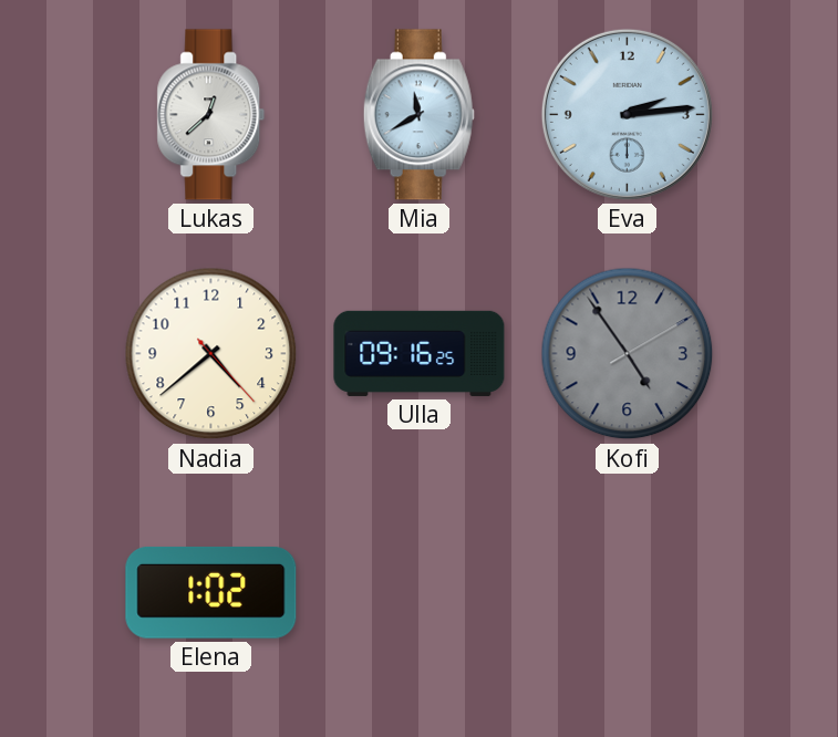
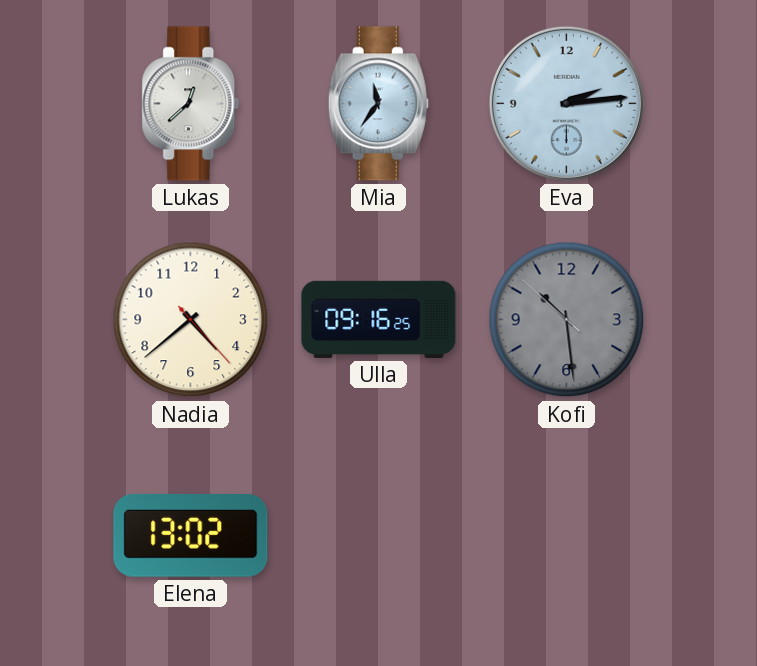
Mia: 11:40 -> 11:36 (378, 104)
Kofi: 4:54 -> 10:28 (567, 320)
Elena: 1:02 -> 13:02 (191, 535)
